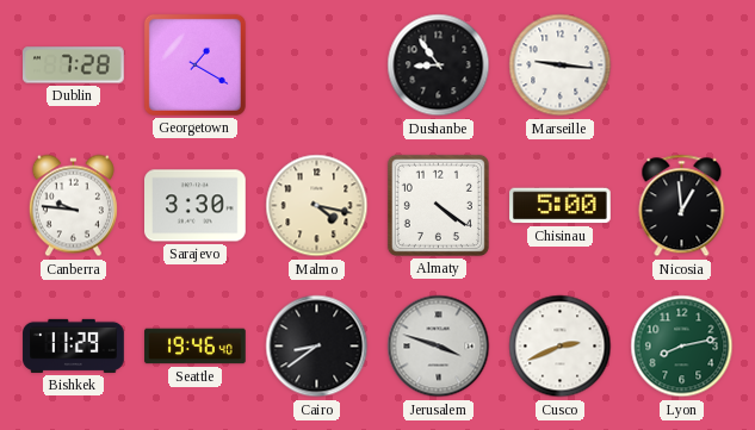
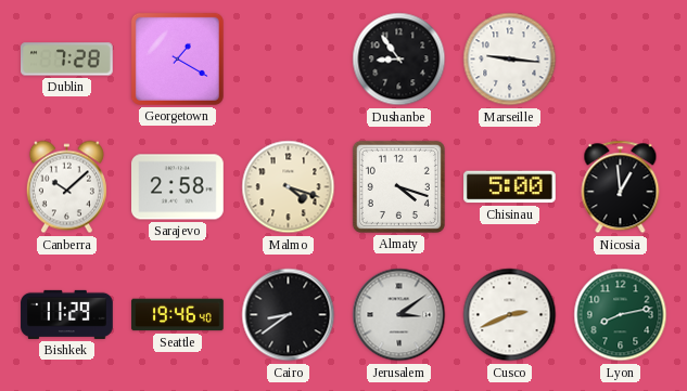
Canberra: 9:46 -> 10:08 (66, 187)
Sarajevo: 3:30 -> 2:58 (178, 187)
Malmo: 4:17 -> 4:18 (289, 187)
Almaty: 4:21 -> 4:18 (398, 186)
Jerusalem: 3:48 -> 3:09 (399, 315)
